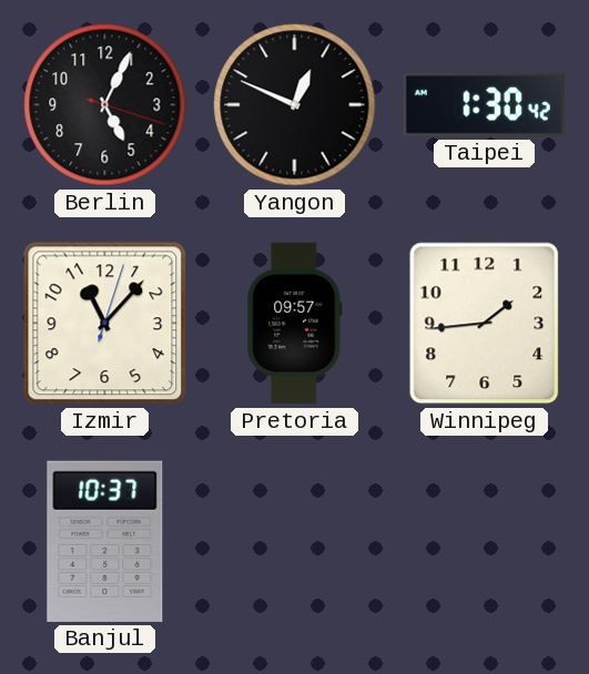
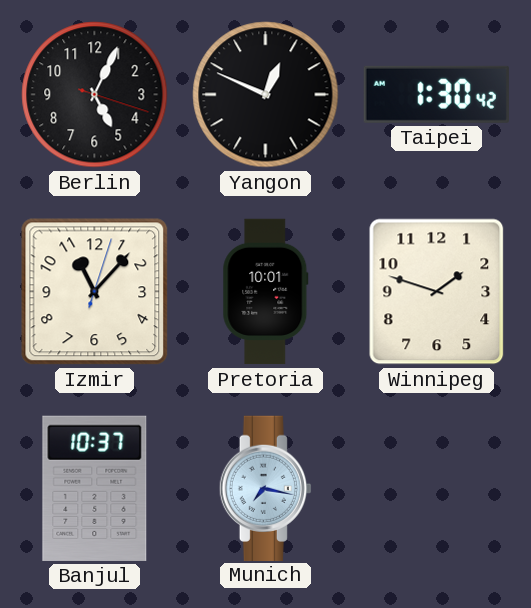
Pretoria: 09:57 -> 10:01 (266, 292)
Winnipeg: 1:44 -> 1:48 (437, 292)
Munich: none -> 7:17 (265, 488)
